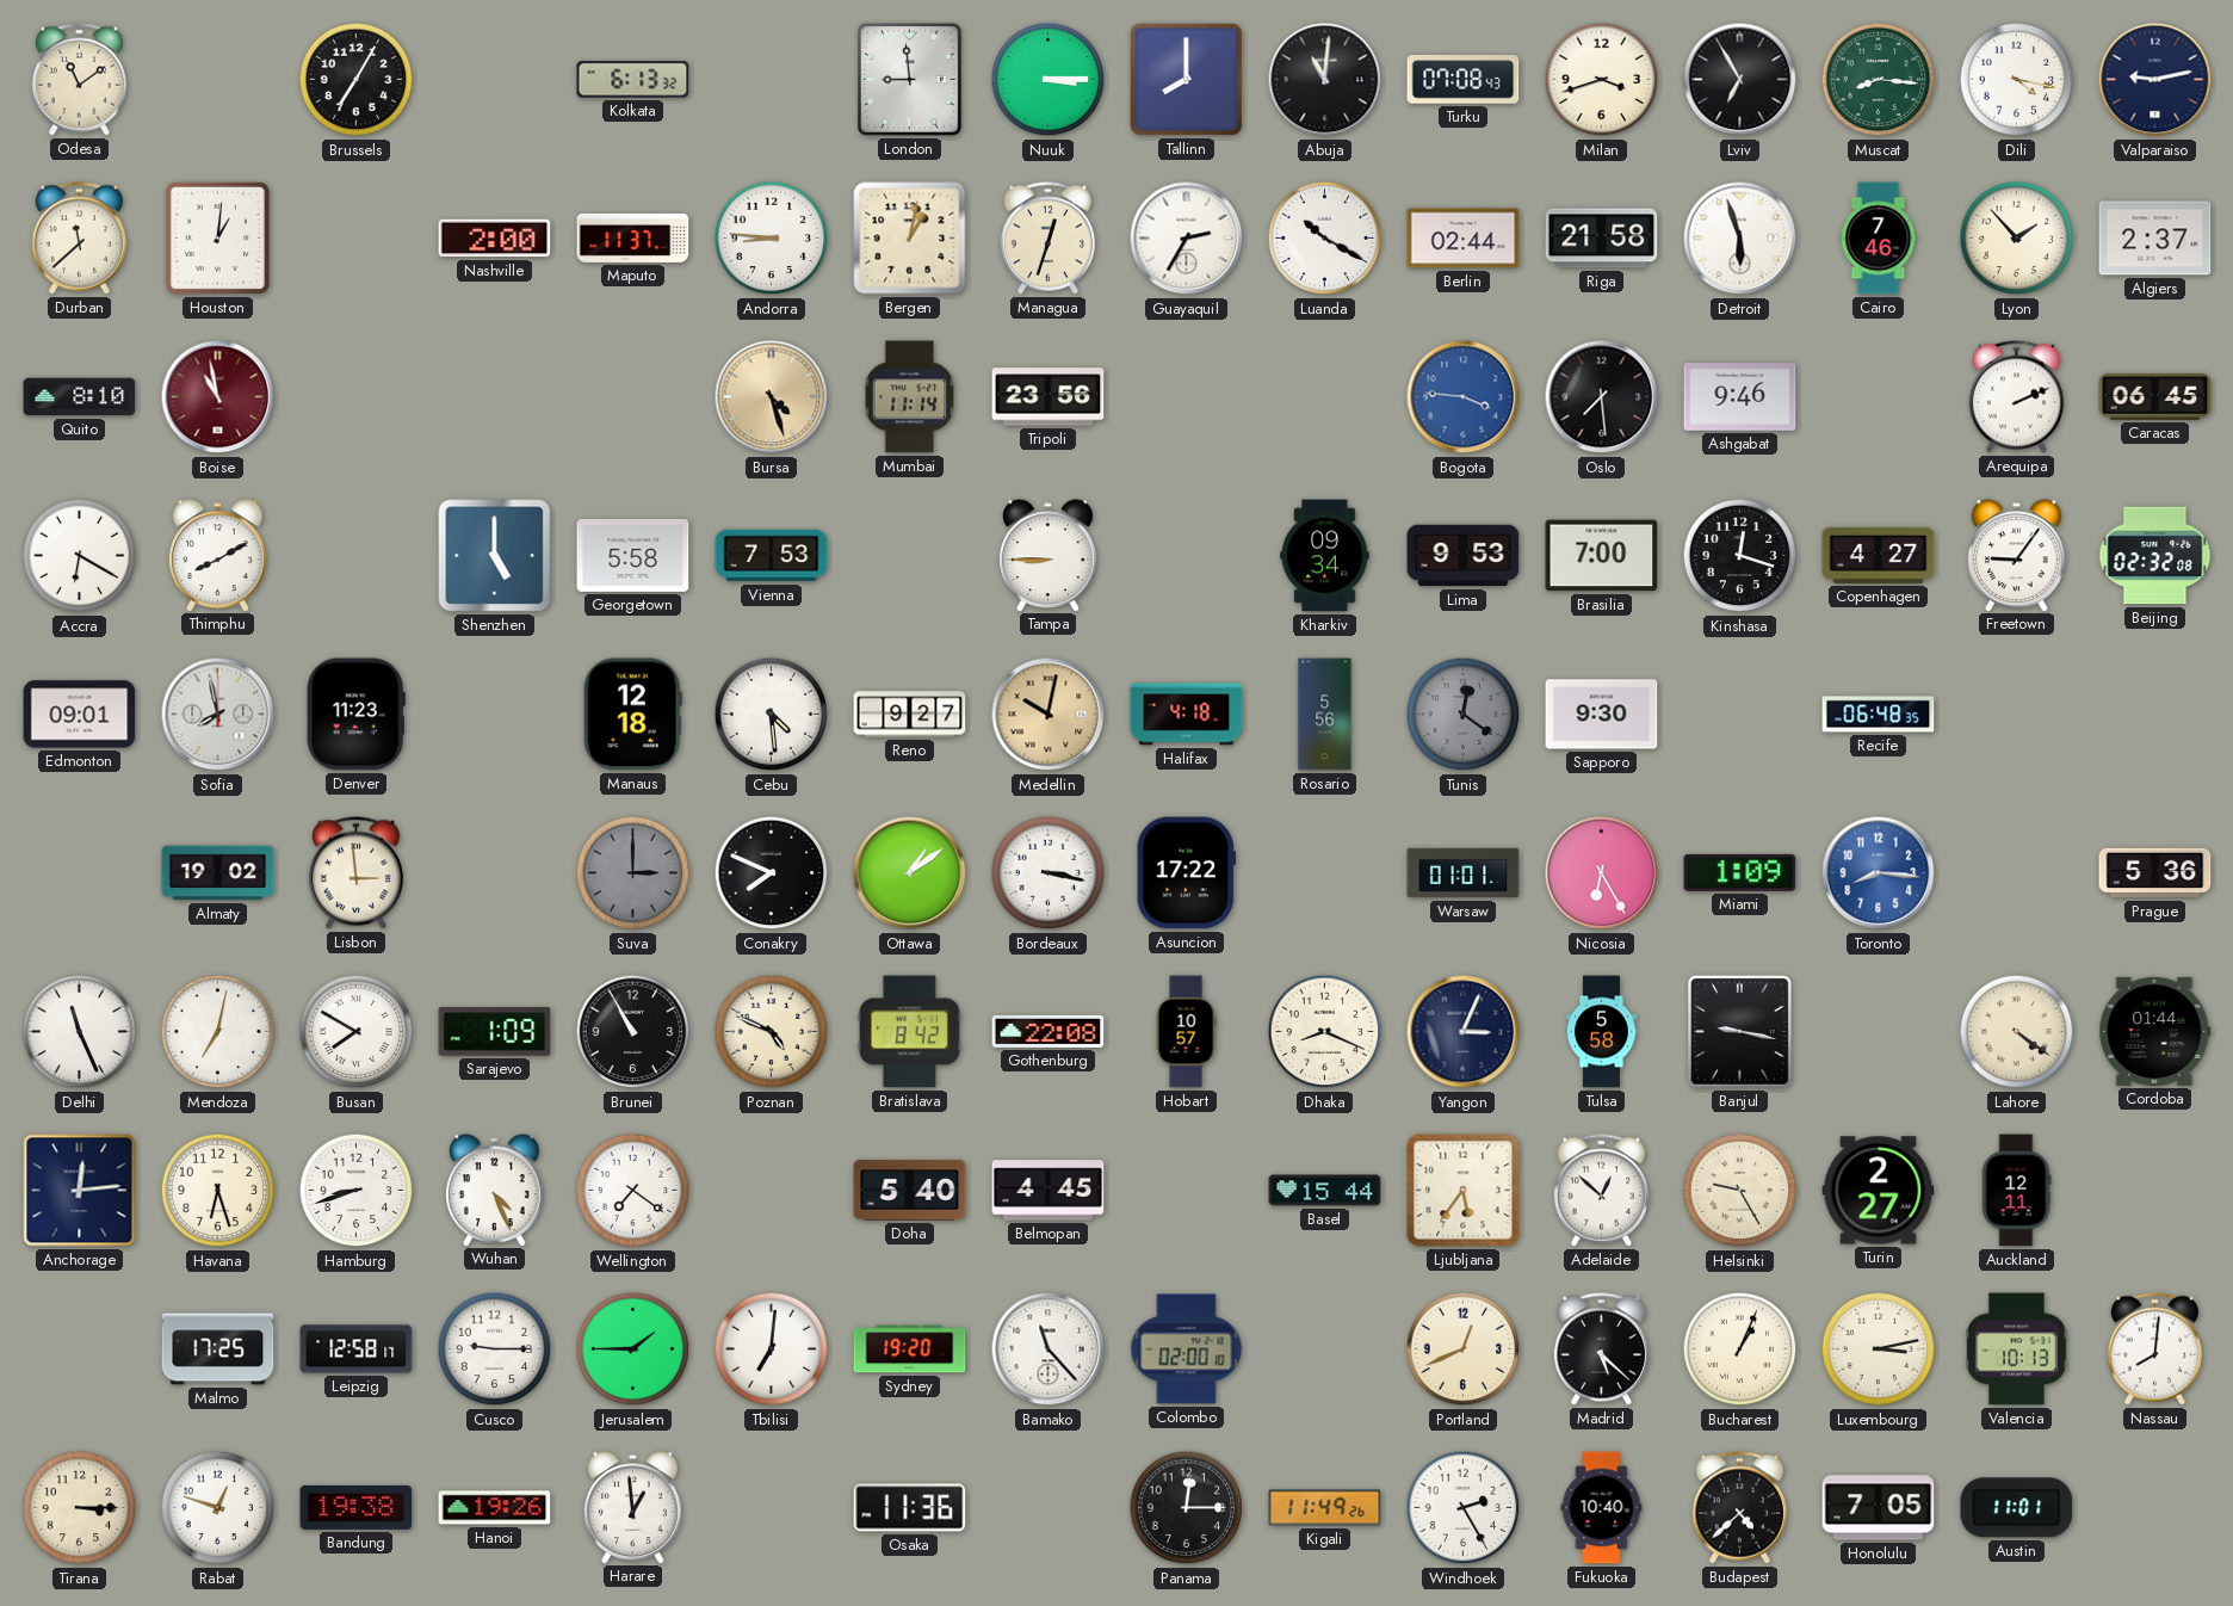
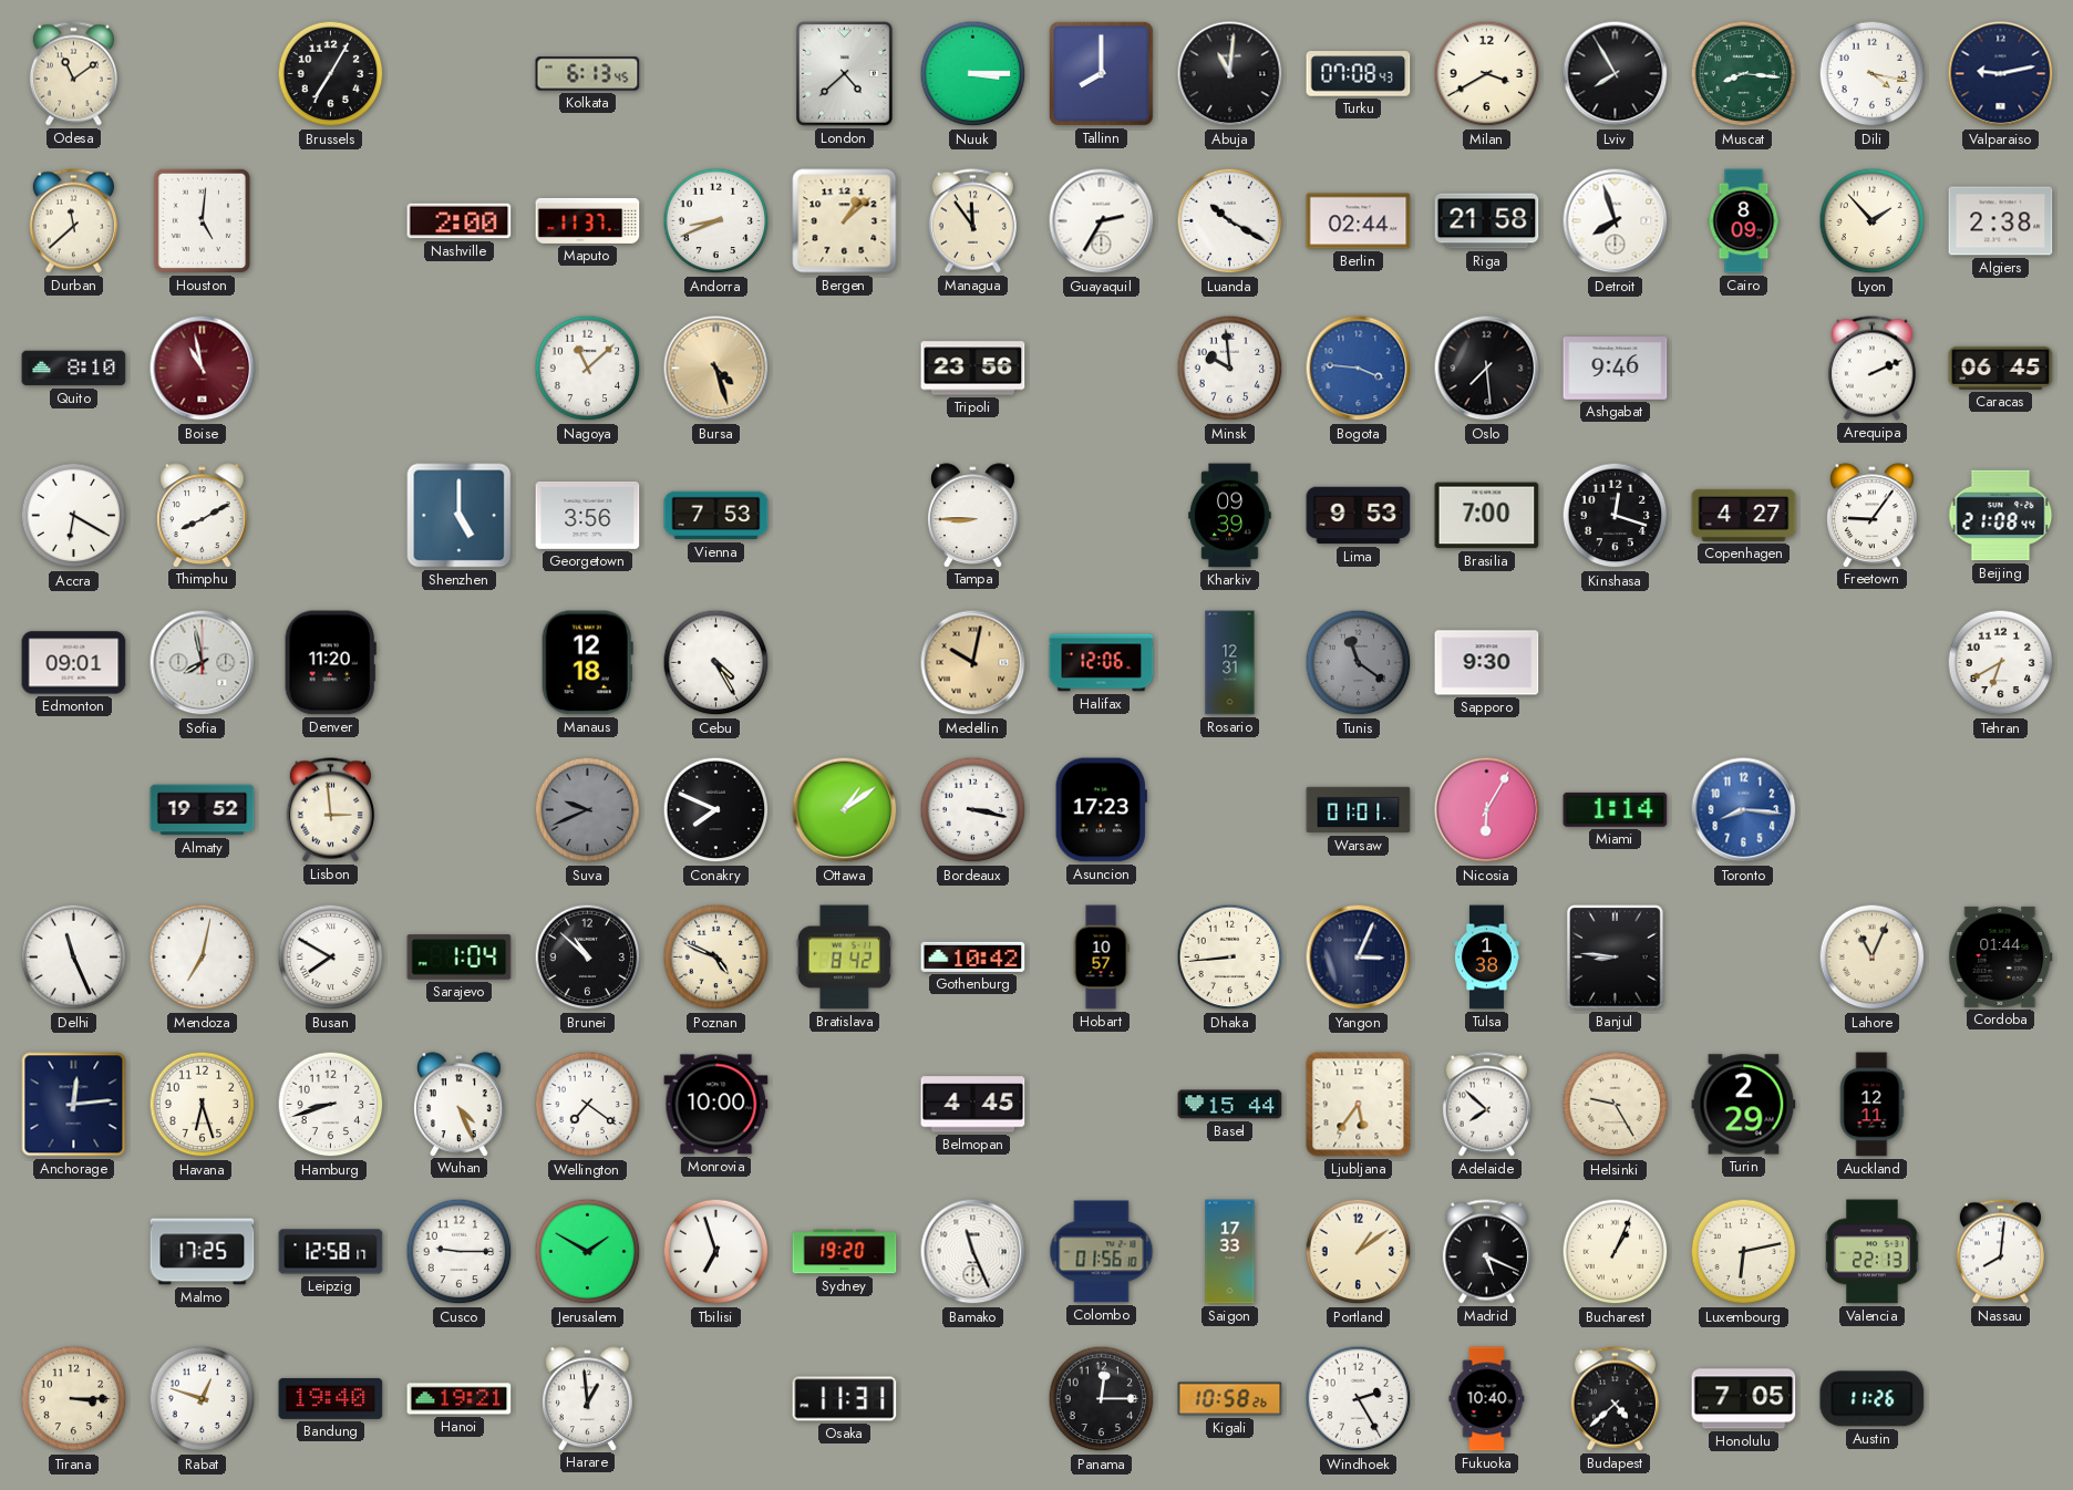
Kolkata: 6:13:32 -> 6:13:45 (588, 74)
London: 8:59 -> 4:38 (845, 74)
Milan: 3:42 -> 3:40 (1487, 74)
Lviv: 6:55 -> 7:55 (1616, 74)
Houston: 1:01 -> 5:01 (202, 220)
Andorra: 8:46 -> 8:41 (716, 221)
Bergen: 1:02 -> 1:08 (845, 221)
Managua: 12:33 -> 11:54 (972, 221)
Detroit: 5:57 -> 7:57 (1616, 221)
Cairo: 7:46 -> 8:09 (1744, 221)
Algiers: 2:37 -> 2:38 (2001, 221)
Nagoya: none -> 11:08 (588, 369)
Mumbai: 11:14 -> none (910, 397)
Minsk: none -> 9:59 (1230, 369)
Georgetown: 5:58 -> 3:56 (588, 515)
Kharkiv: 09:34 -> 09:39 (1230, 516)
Beijing: 02:32 -> 21:08 (2001, 516)
Denver: 11:23 -> 11:20 (330, 663)
Cebu: 4:29 -> 4:25 (716, 663)
Reno: 9:27 -> none (910, 715)
Halifax: 4:18 -> 12:06 (1102, 663)
Rosario: 5:56 -> 12:31 (1230, 663)
Tunis: 12:21 -> 11:21 (1359, 663)
Recife: 06:48 -> none (1879, 715)
Tehran: none -> 6:40 (2001, 663)
Almaty: 19:02 -> 19:52 (203, 810)
Suva: 3:00 -> 9:41 (588, 810)
Asuncion: 17:22 -> 17:23 (1101, 810)
Nicosia: 6:25 -> 6:05 (1487, 810)
Miami: 1:09 -> 1:14 (1616, 809)
Prague: 5:36 -> none (2155, 873)
Sarajevo: 1:09 -> 1:04 (460, 958)
Brunei: 10:55 -> 10:52 (588, 958)
Gothenburg: 22:08 -> 10:42 (973, 956)
Dhaka: 8:19 -> 8:44 (1230, 958)
Tulsa: 5:58 -> 1:38 (1486, 958)
Banjul: 9:17 -> 8:46 (1616, 958)
Lahore: 4:21 -> 11:04 (1873, 958)
Monrovia: none -> 10:00 (716, 1105)
Doha: 5:40 -> none (910, 1191)
Adelaide: 12:52 -> 7:52 (1486, 1105)
Turin: 2:27 -> 2:29 (1744, 1105)
Jerusalem: 1:45 -> 1:50 (588, 1252)
Tbilisi: 7:01 -> 6:57 (716, 1252)
Bamako: 11:23 -> 11:26 (973, 1252)
Colombo: 02:00 -> 01:56 (1102, 1252)
Saigon: none -> 17:33 (1230, 1252)
Portland: 12:41 -> 1:09 (1359, 1252)
Madrid: 5:22 -> 5:19 (1486, 1252)
Luxembourg: 3:13 -> 6:13 (1744, 1252)
Valencia: 10:13 -> 22:13 (1873, 1252)
Bandung: 19:38 -> 19:40 (331, 1398)
Hanoi: 19:26 -> 19:21 (460, 1399)
Osaka: 11:36 -> 11:31 (845, 1399)
Kigali: 11:49 -> 10:58 (1230, 1399)
Austin: 11:01 -> 11:26 (1873, 1399)
